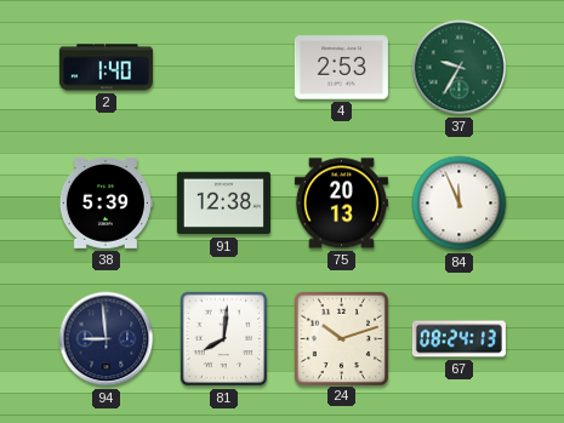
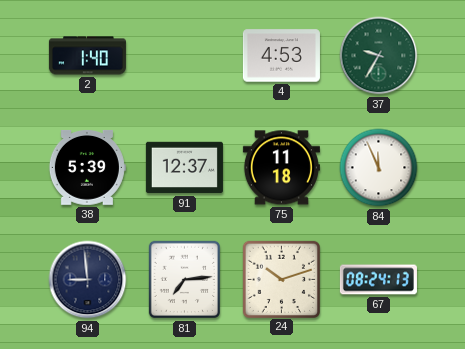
4: 2:53 -> 4:53 (281, 56)
91: 12:38 -> 12:37 (184, 168)
75: 20:13 -> 11:18 (281, 168)
81: 8:01 -> 7:14 (184, 280)
